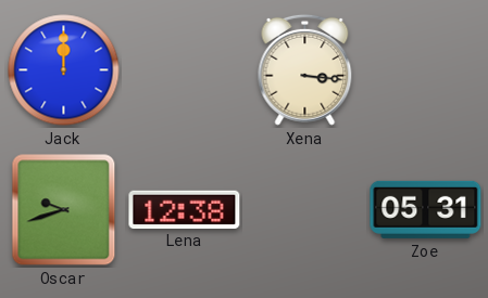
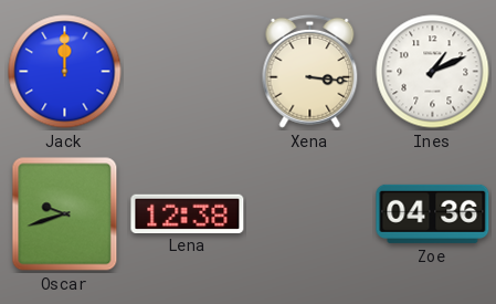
Ines: none -> 1:11 (433, 72)
Zoe: 05:31 -> 04:36 (433, 213)
